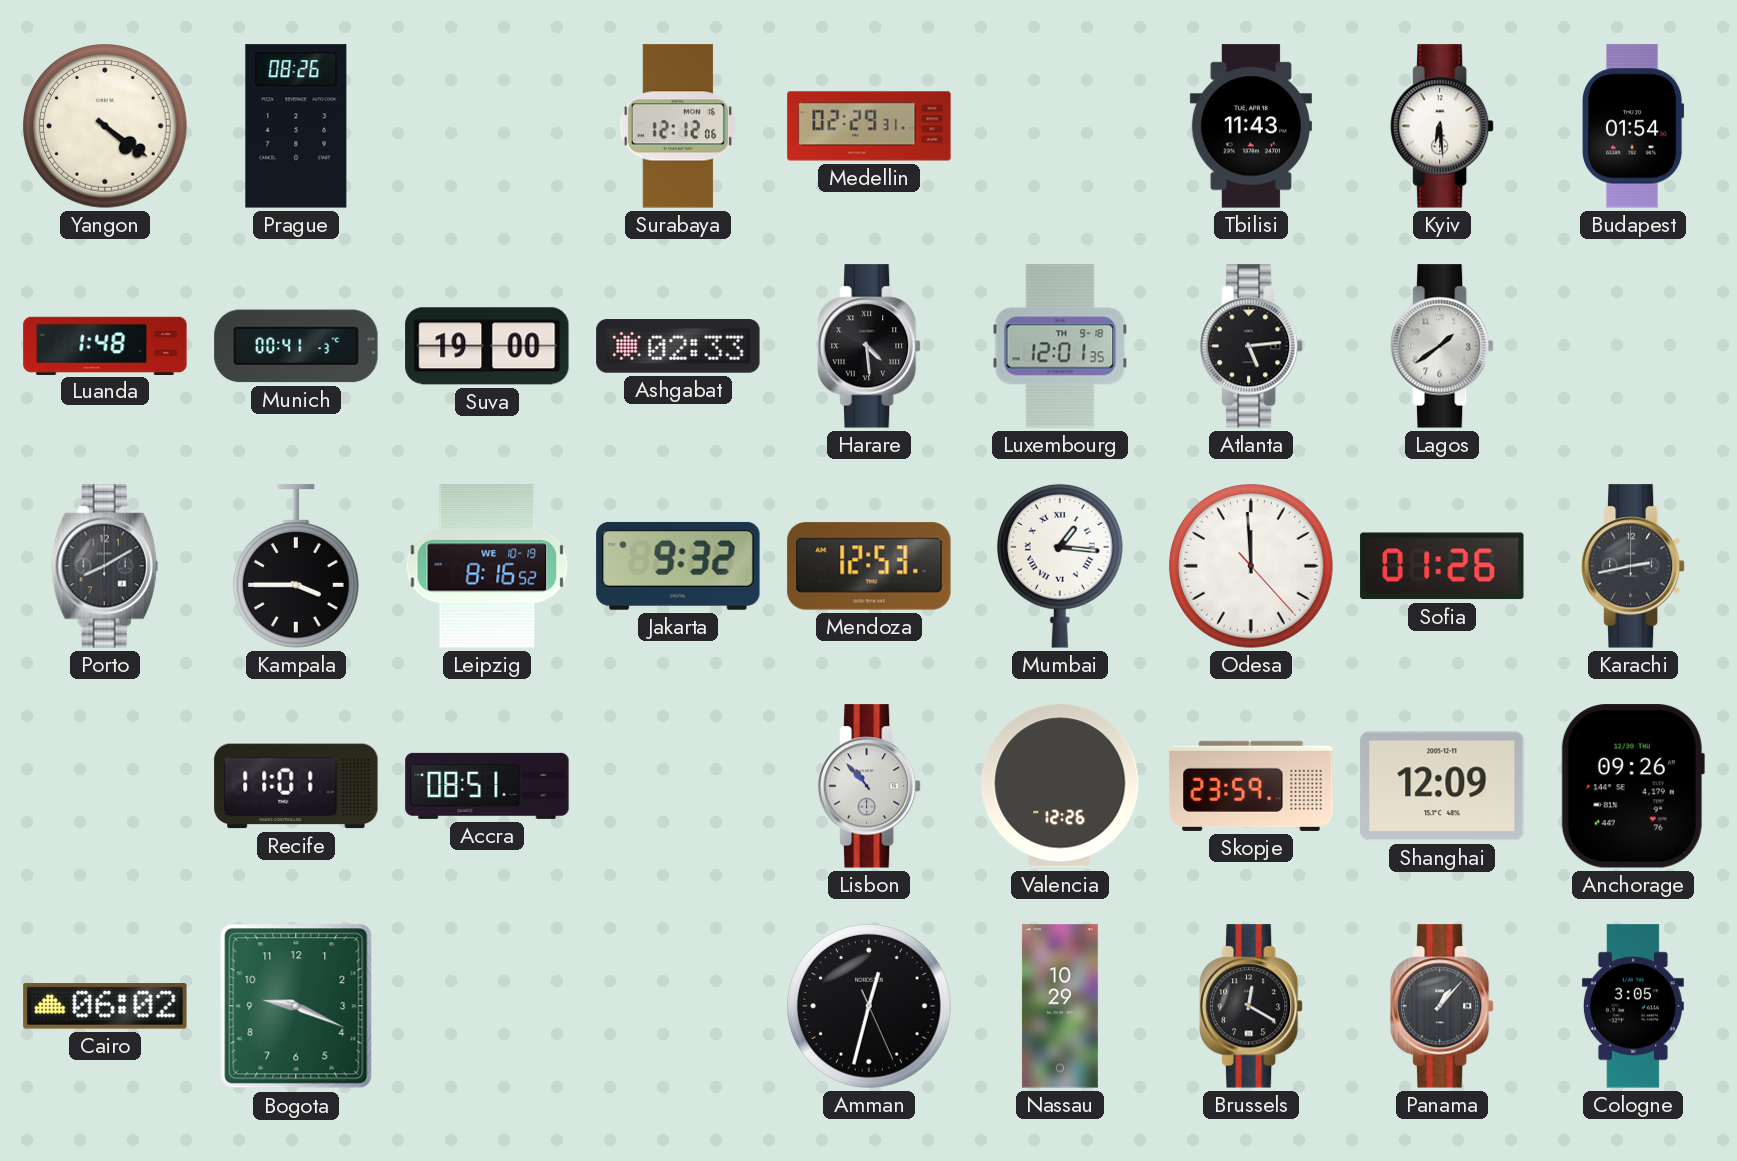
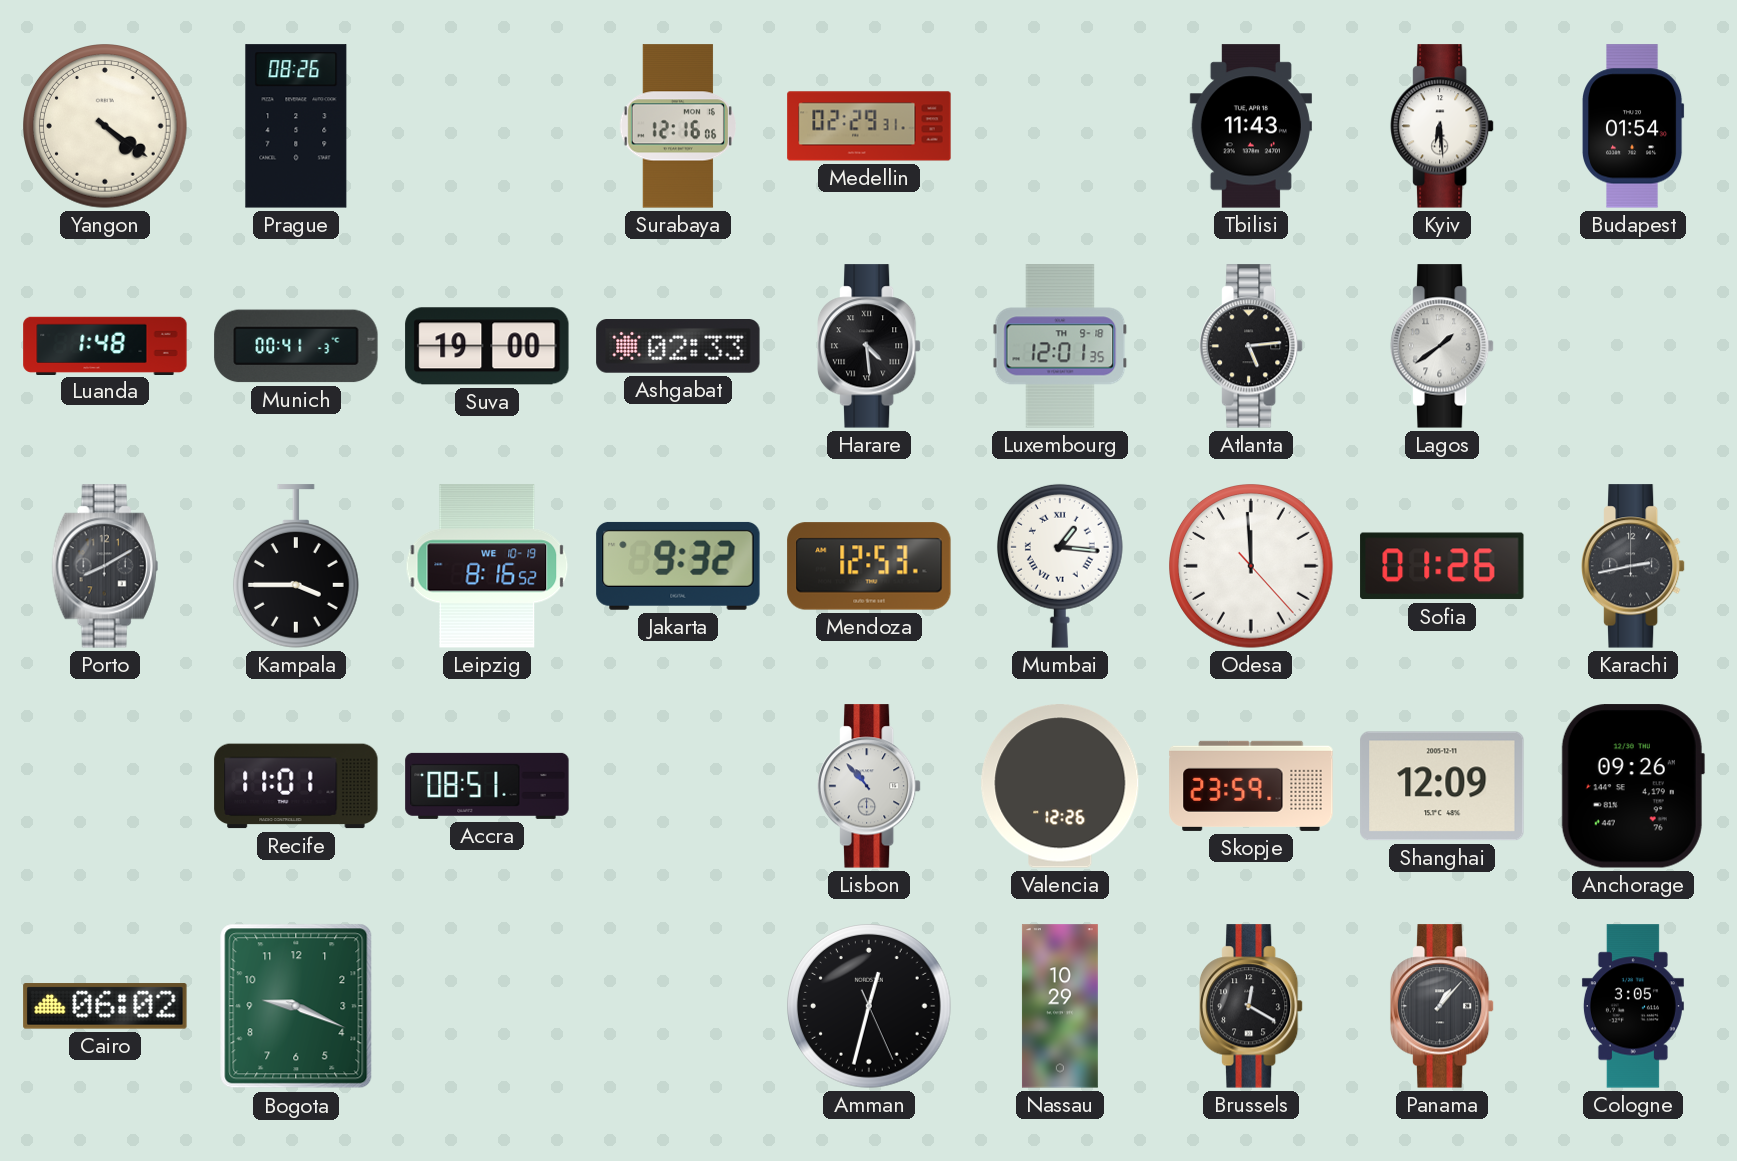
Surabaya: 12:12 -> 12:16 (678, 126)
